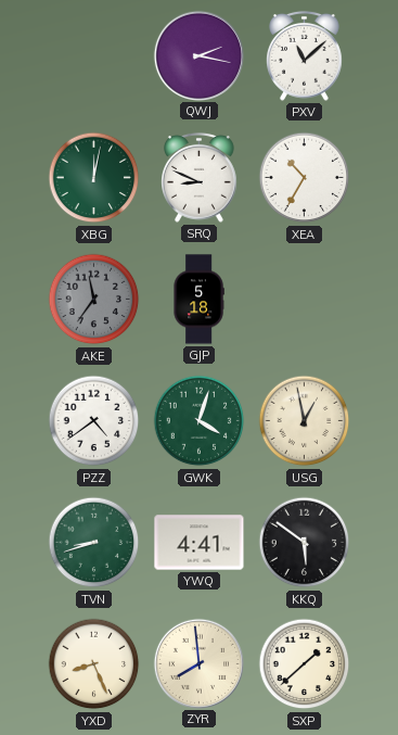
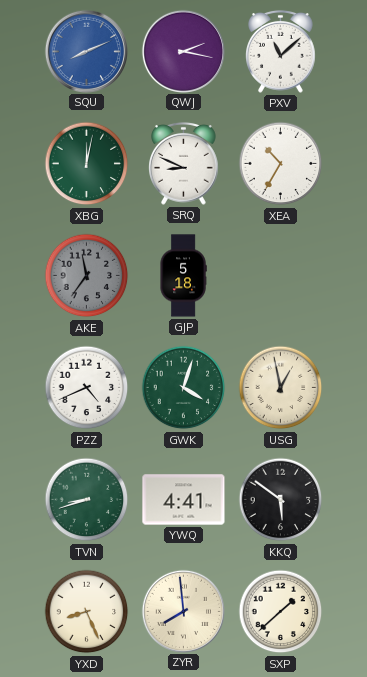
SQU: none -> 8:11 (86, 51)
PZZ: 4:39 -> 4:41 (87, 388)
